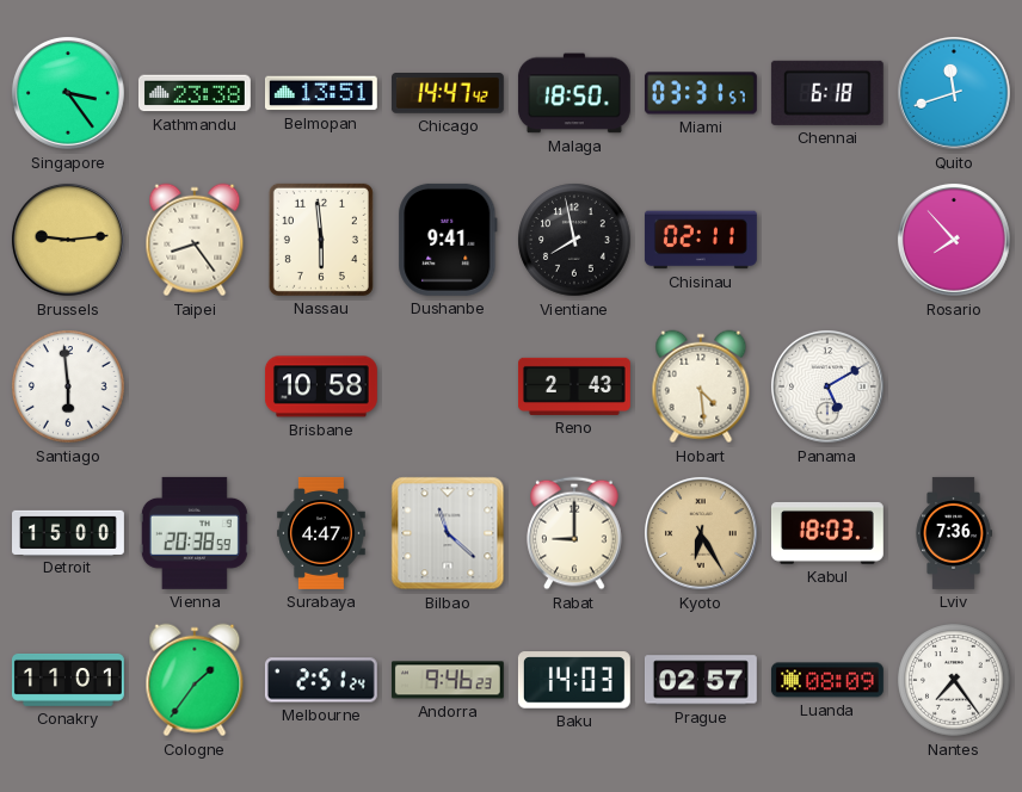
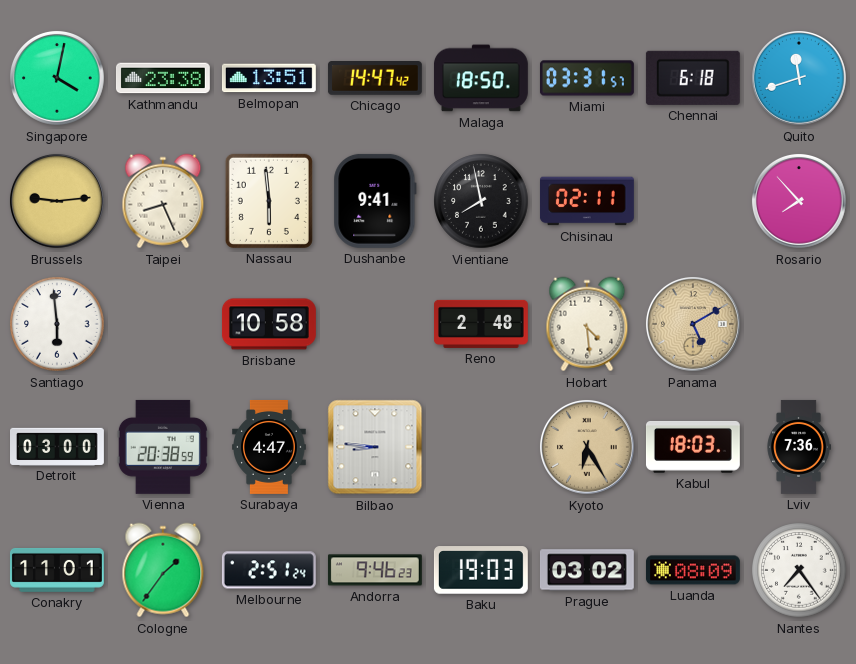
Singapore: 3:24 -> 4:02 (58, 78)
Taipei: 8:24 -> 8:26 (163, 201)
Reno: 2:43 -> 2:48 (482, 324)
Panama dial: white -> champagne (694, 324)
Detroit: 15:00 -> 03:00 (58, 446)
Bilbao: 11:22 -> 8:46 (375, 447)
Rabat: 9:00 -> none (574, 533)
Baku: 14:03 -> 19:03 (481, 570)
Prague: 02:57 -> 03:02 (587, 570)
